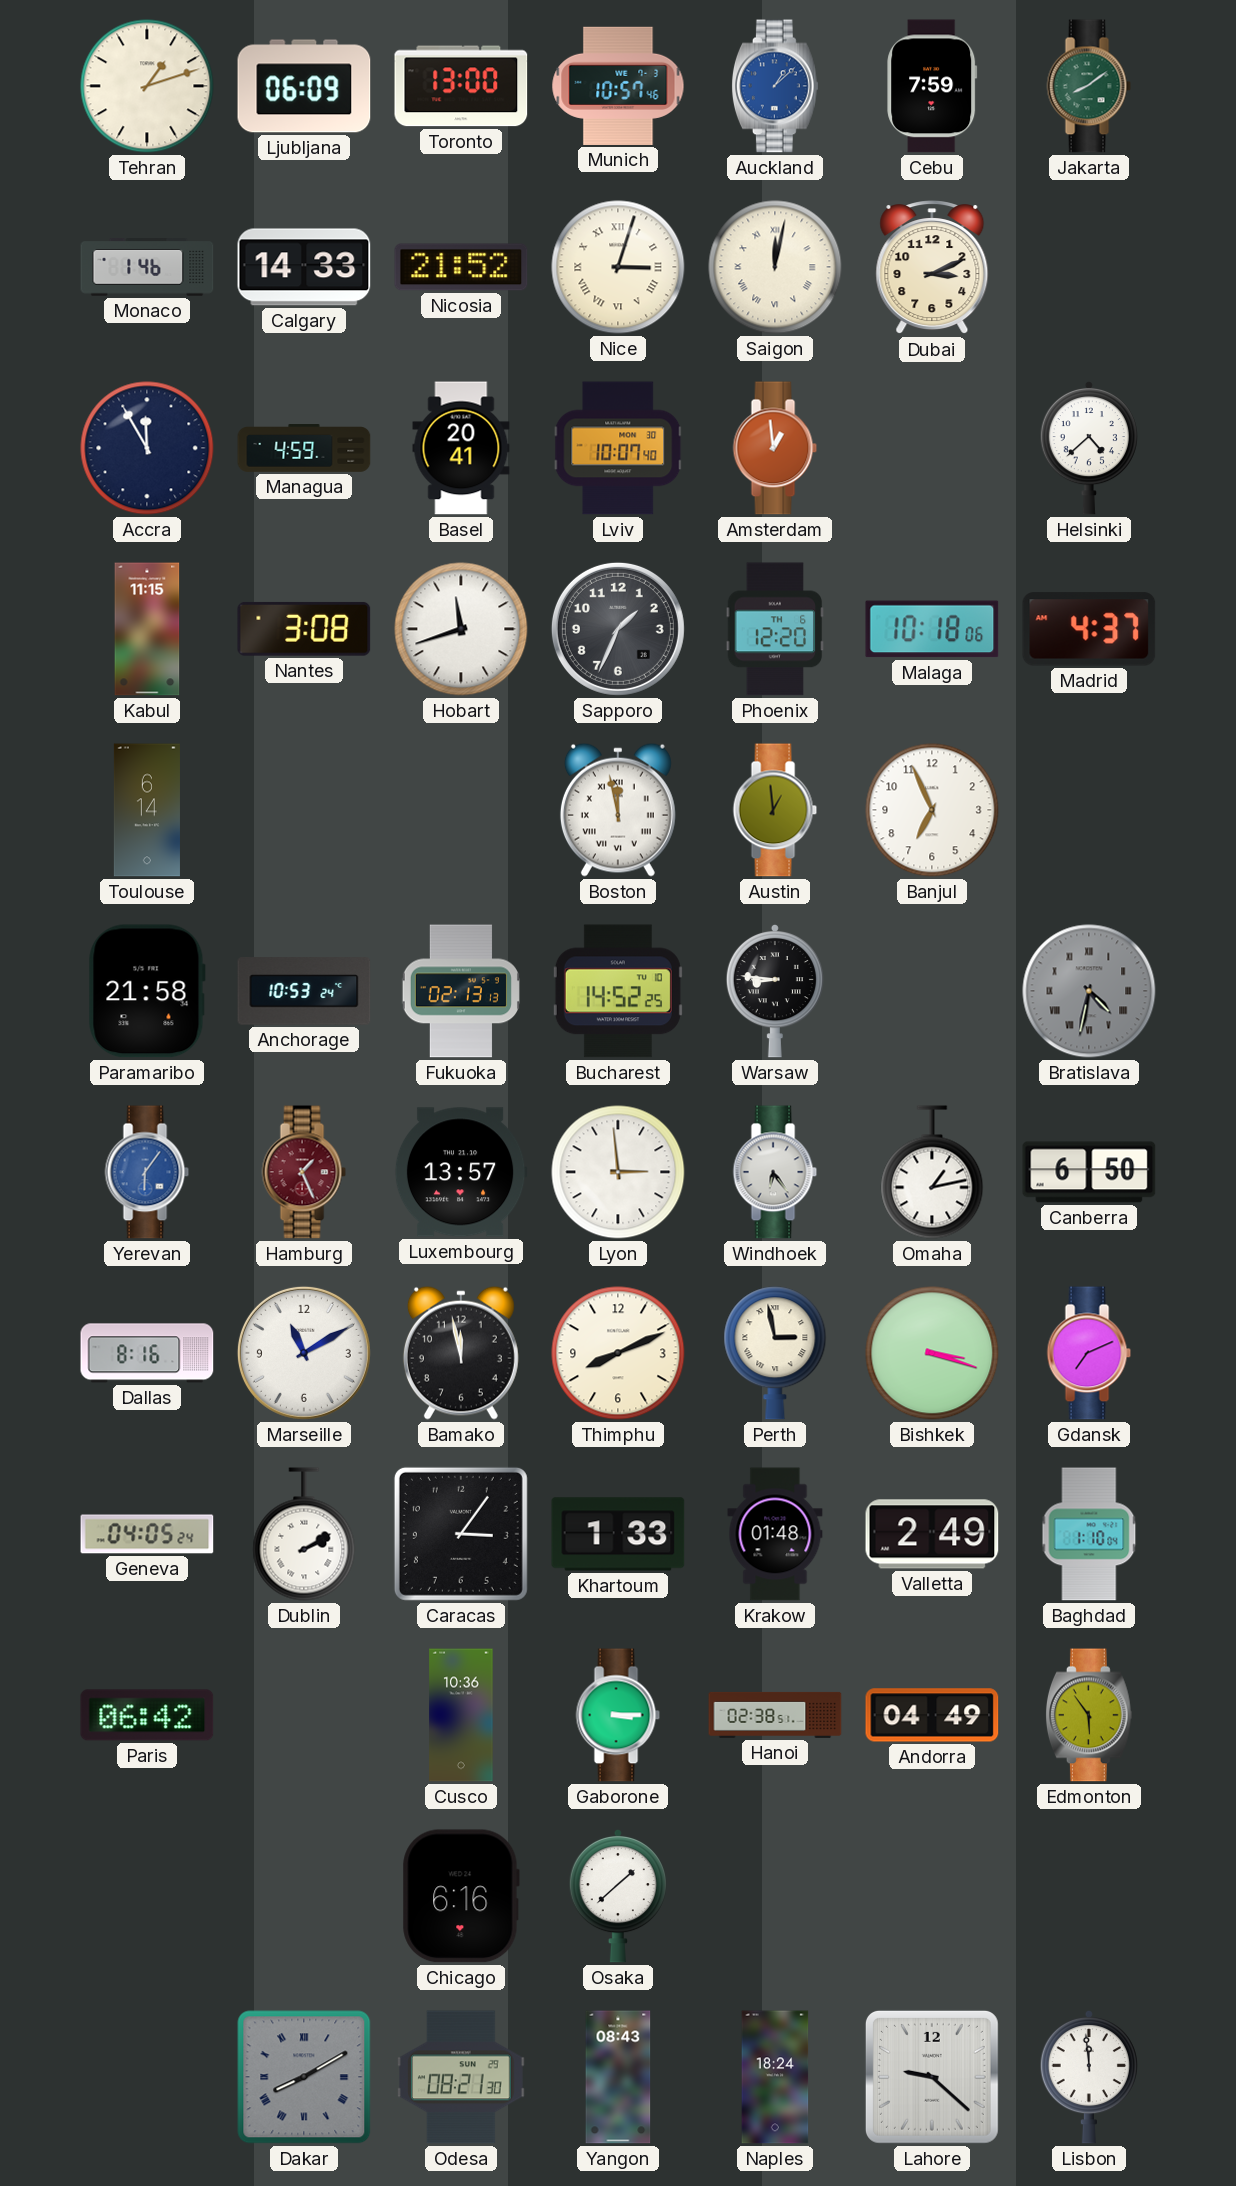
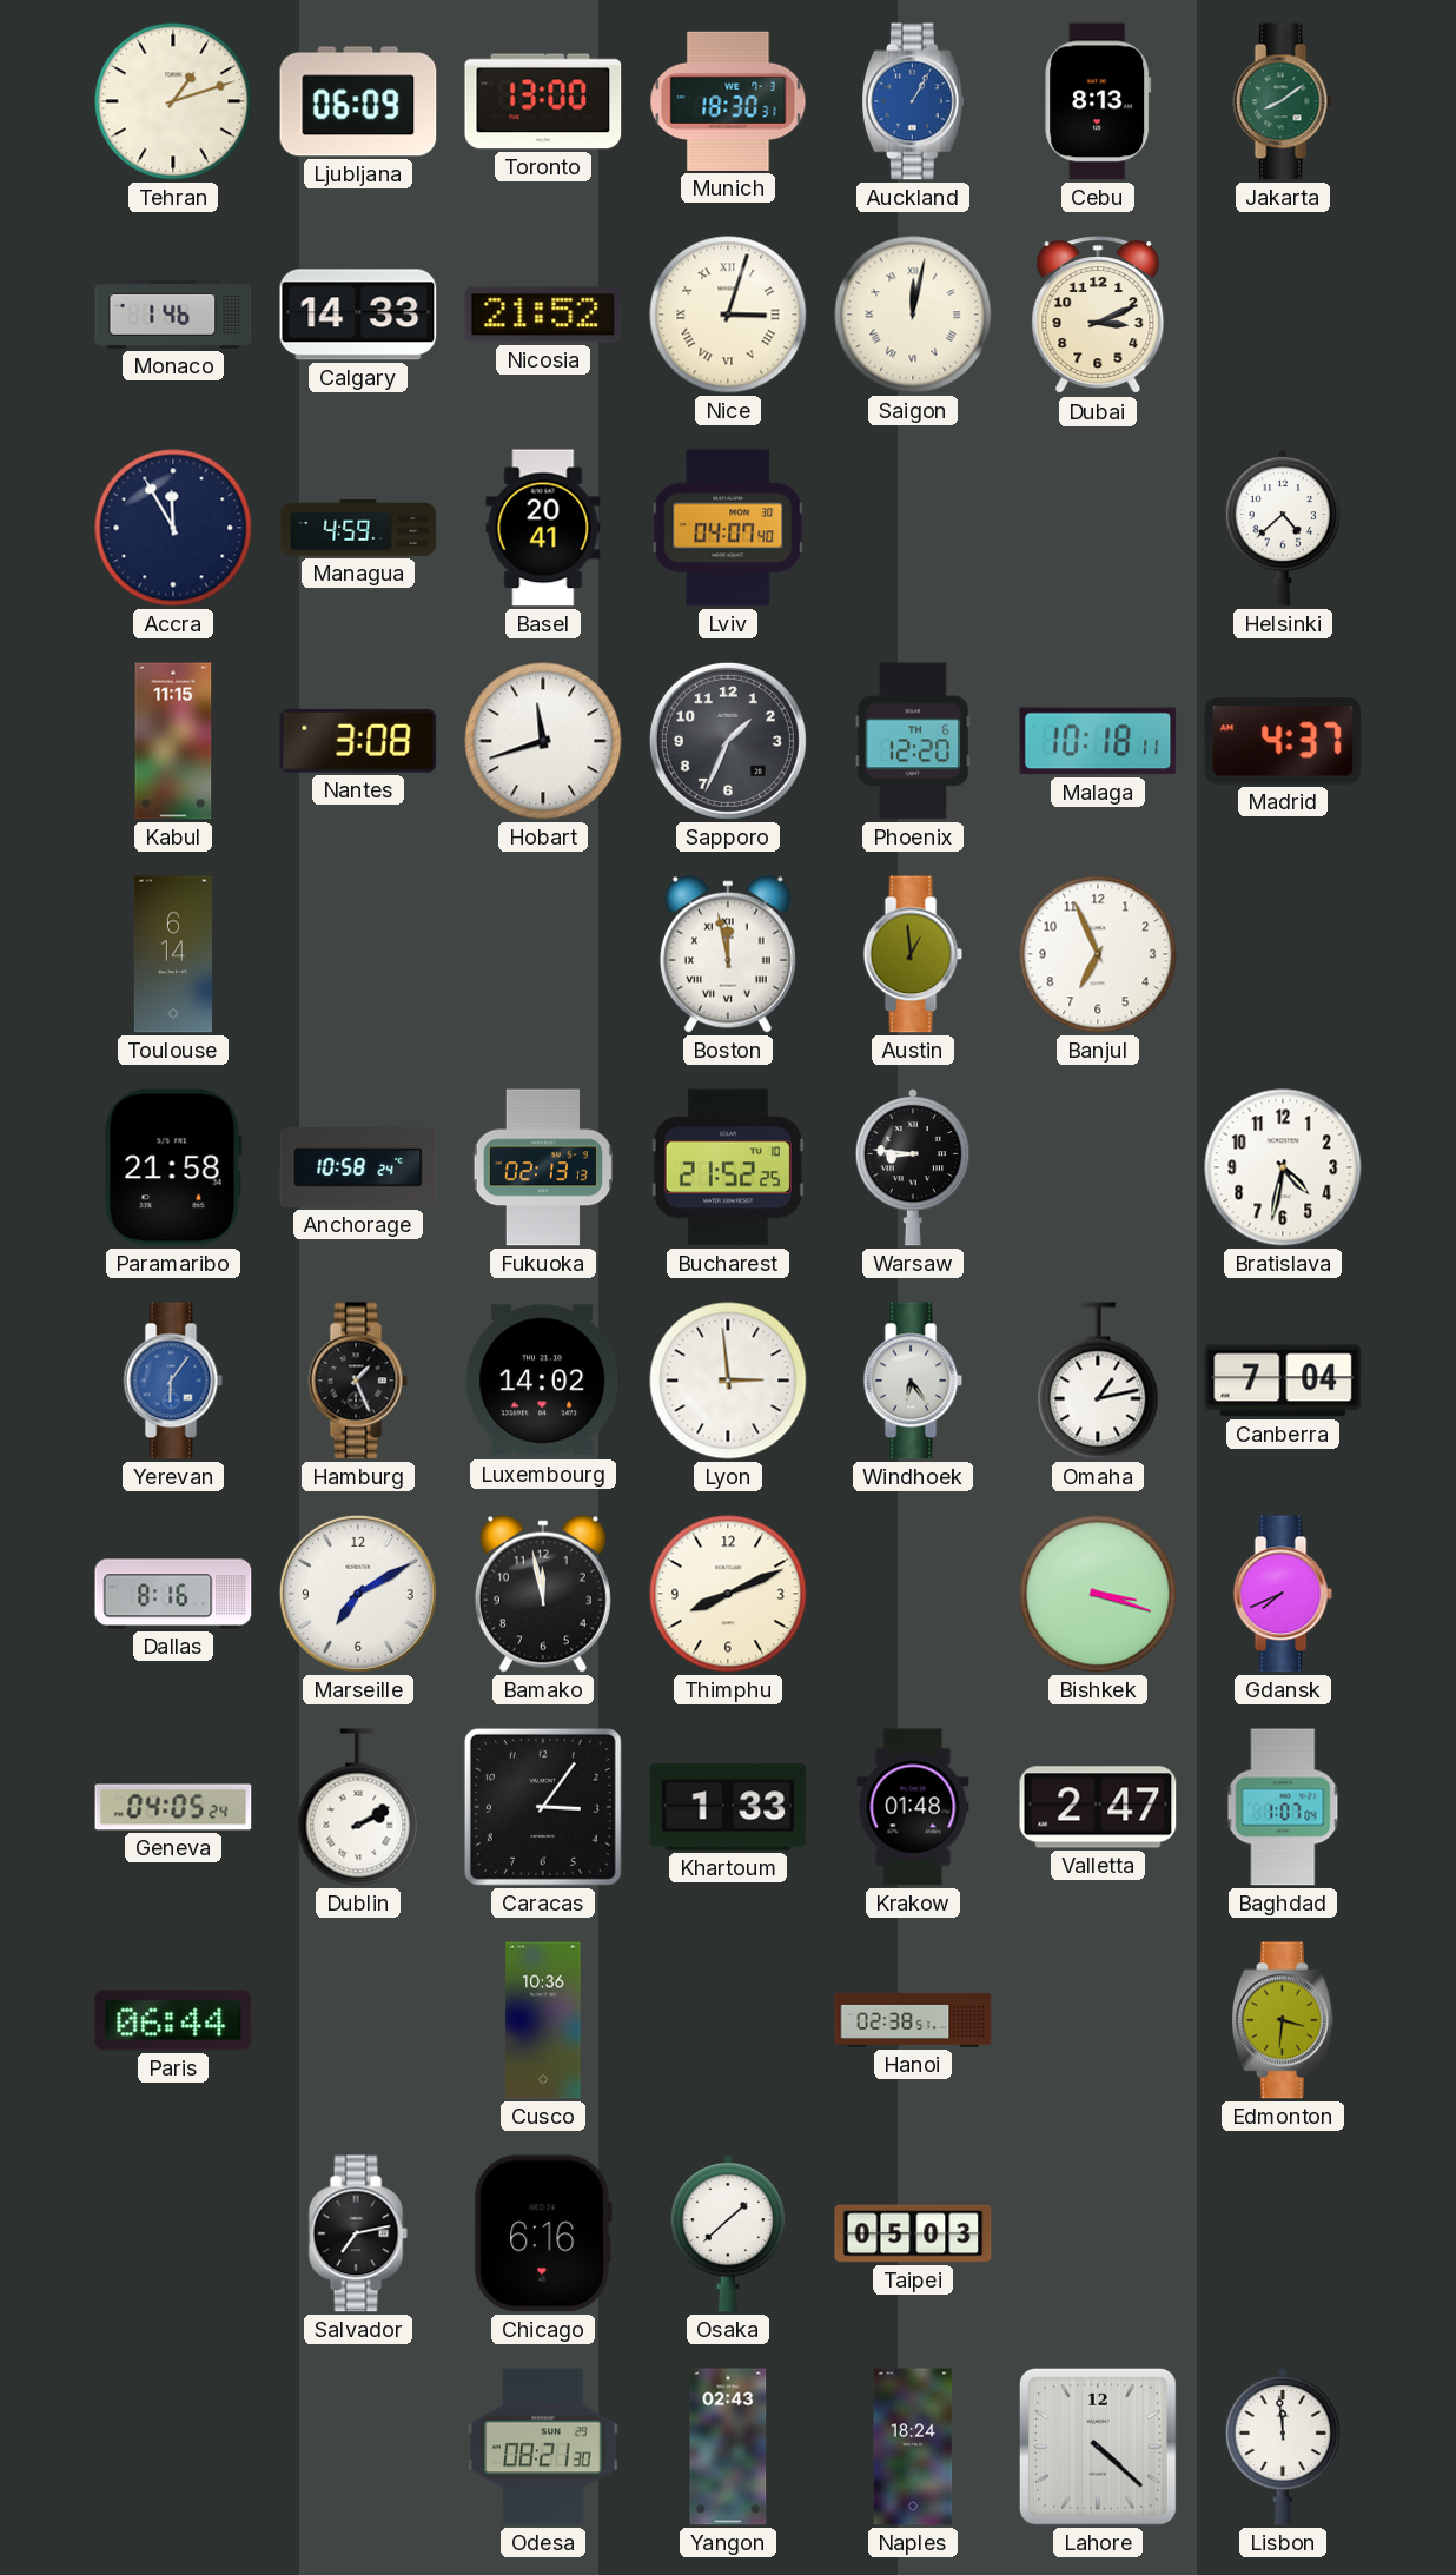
Munich: 10:57 -> 18:30 (728, 101)
Auckland: 1:08 -> 1:05 (913, 101)
Cebu: 7:59 -> 8:13 (1098, 101)
Lviv: 10:07 -> 04:07 (728, 528)
Amsterdam: 12:59 -> none (775, 448)
Malaga: 10:18:06 -> 10:18:11 (1098, 741)
Anchorage: 10:53 -> 10:58 (358, 1167)
Bucharest: 14:52 -> 21:52 (728, 1167)
Bratislava dial: grey -> white (1283, 1167)
Bratislava numerals: Roman -> Arabic (1283, 1167)
Hamburg dial: burgundy -> black (358, 1381)
Luxembourg: 13:57 -> 14:02 (543, 1381)
Canberra: 6:50 -> 7:04 (1283, 1381)
Marseille: 11:10 -> 7:10 (358, 1594)
Perth: 2:58 -> none (775, 1353)
Gdansk: 7:11 -> 7:41 (1283, 1594)
Valletta: 2:49 -> 2:47 (1098, 1807)
Baghdad: 1:10 -> 1:07 (1283, 1807)
Paris: 06:42 -> 06:44 (173, 2020)
Gaborone: 3:15 -> none (618, 1715)
Andorra: 04:49 -> none (932, 1715)
Edmonton: 5:54 -> 3:31 (1283, 2020)
Salvador: none -> 7:13 (358, 2233)
Taipei: none -> 05:03 (913, 2233)
Dakar: 8:10 -> none (304, 2077)
Yangon: 08:43 -> 02:43 (728, 2447)
Lahore: 9:22 -> 4:22 (1098, 2447)
